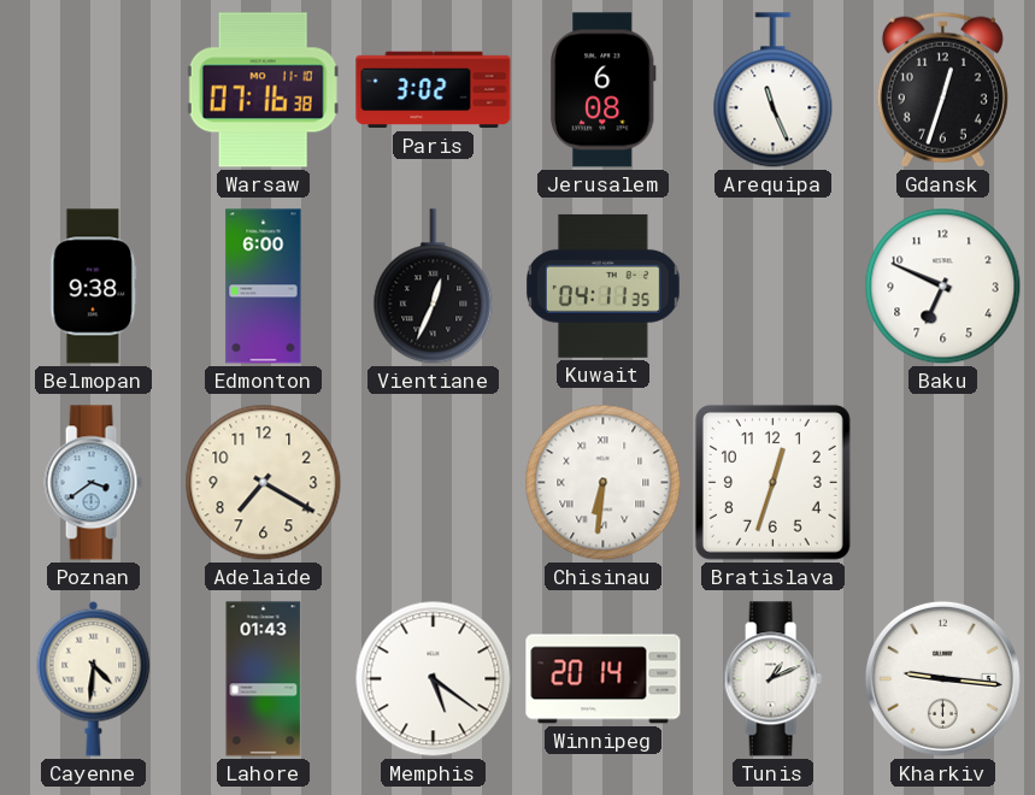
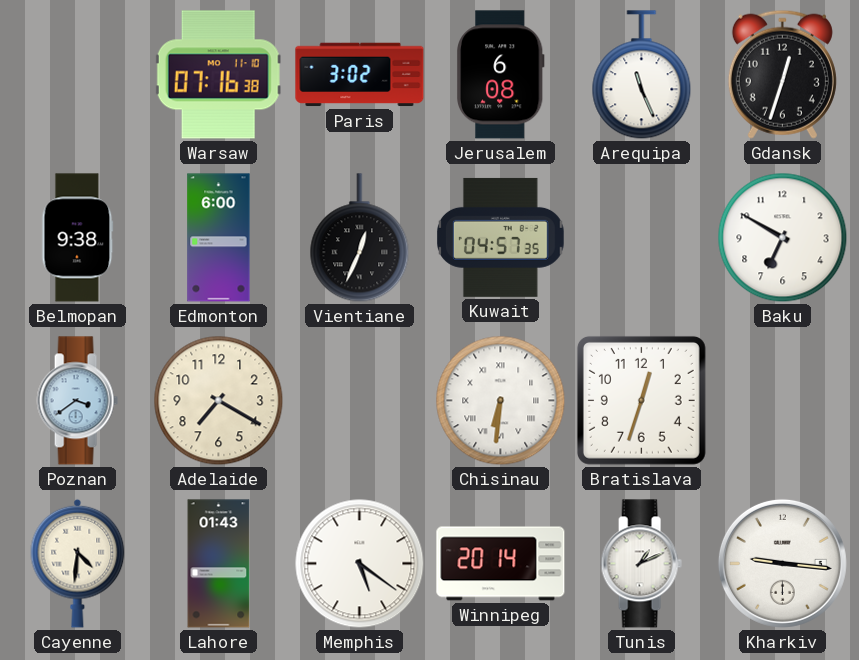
Kuwait: 04:11 -> 04:57 (501, 237)
Baku: 6:49 -> 6:50 (783, 238)
